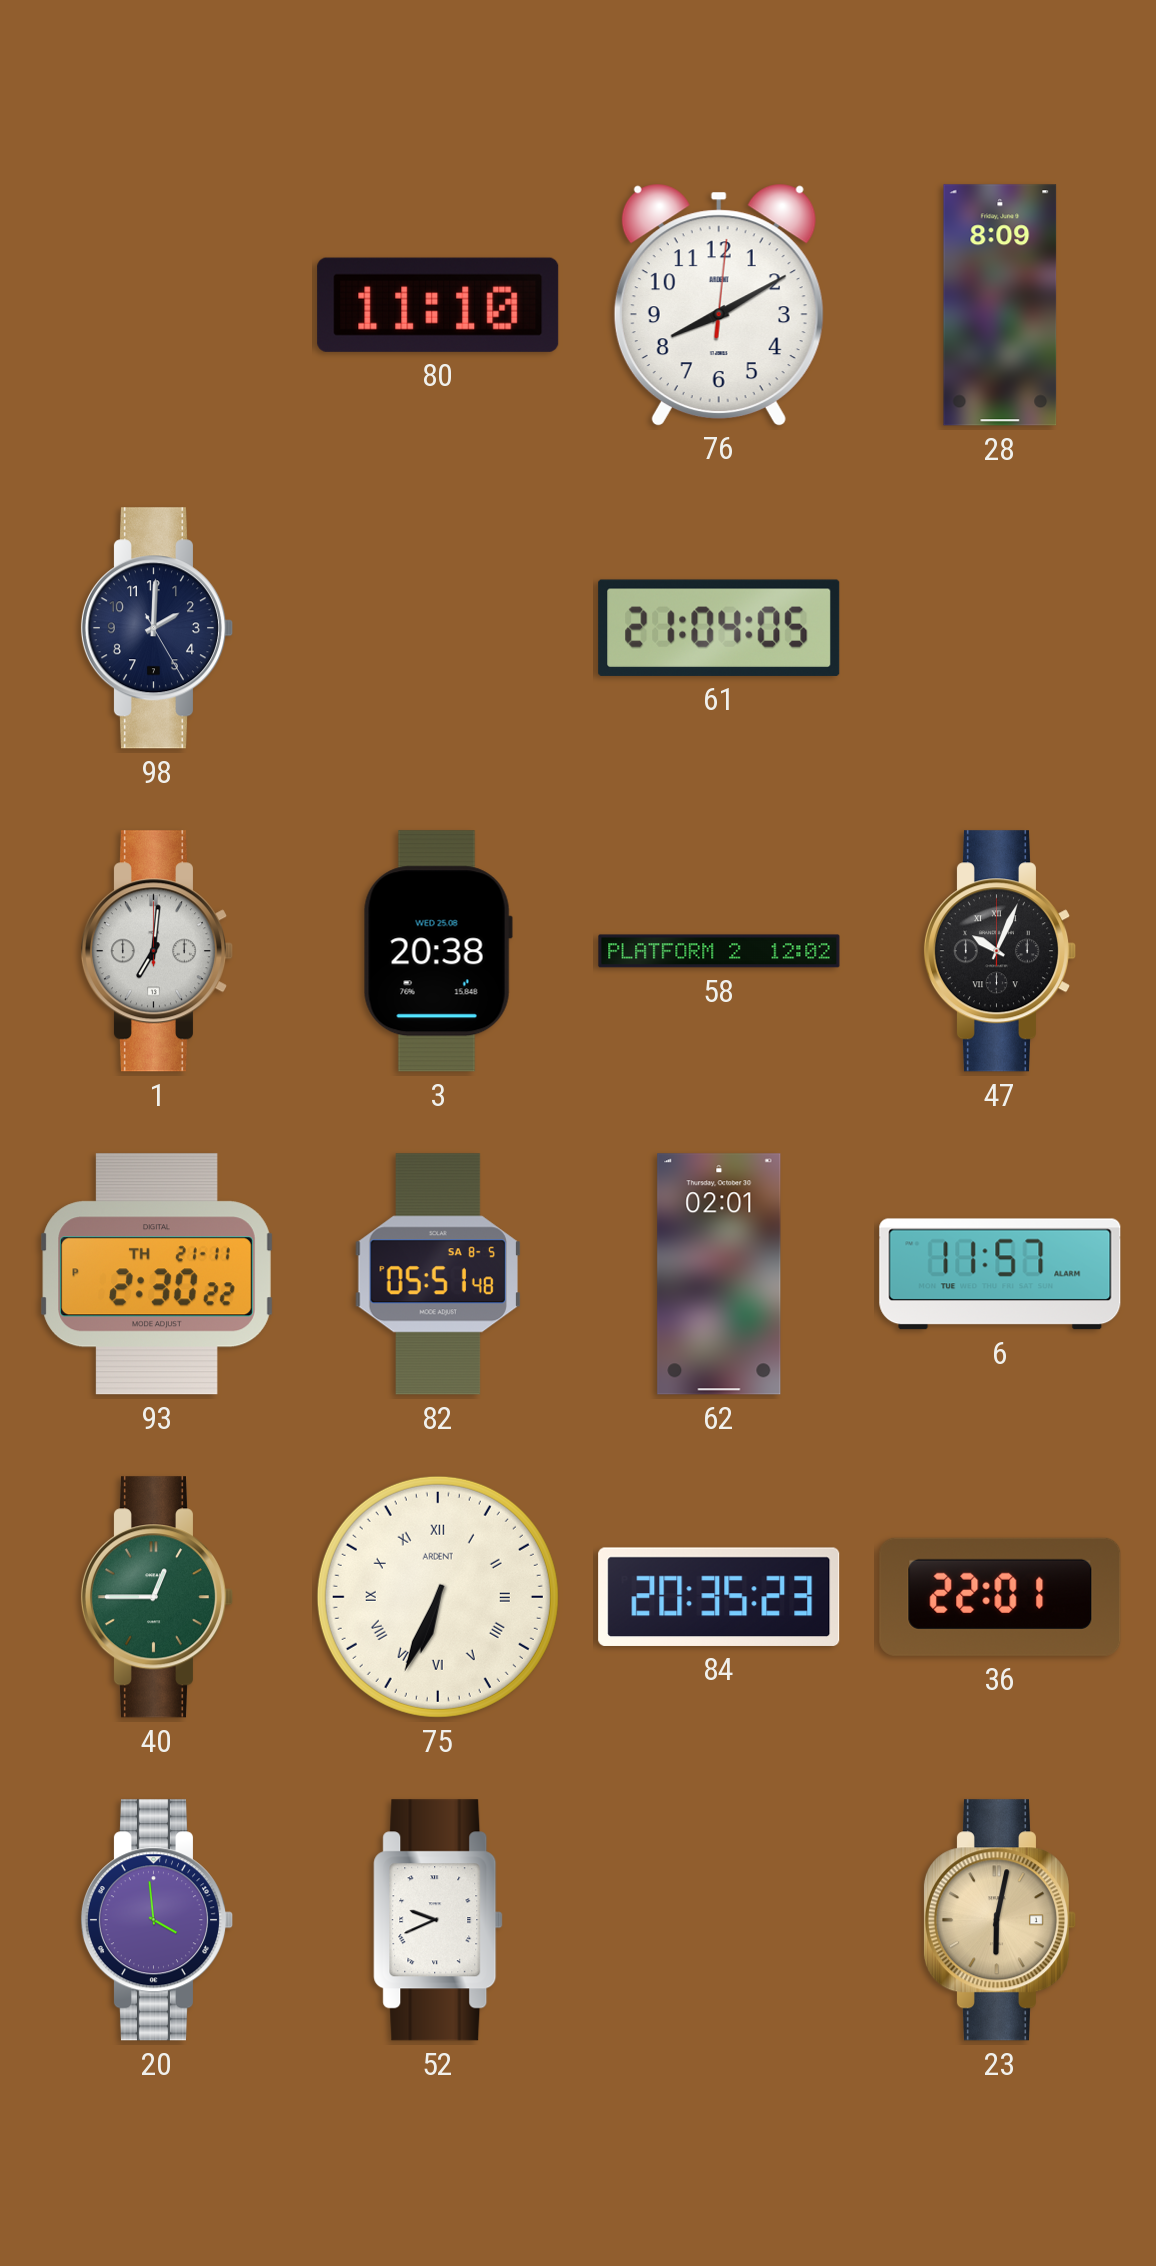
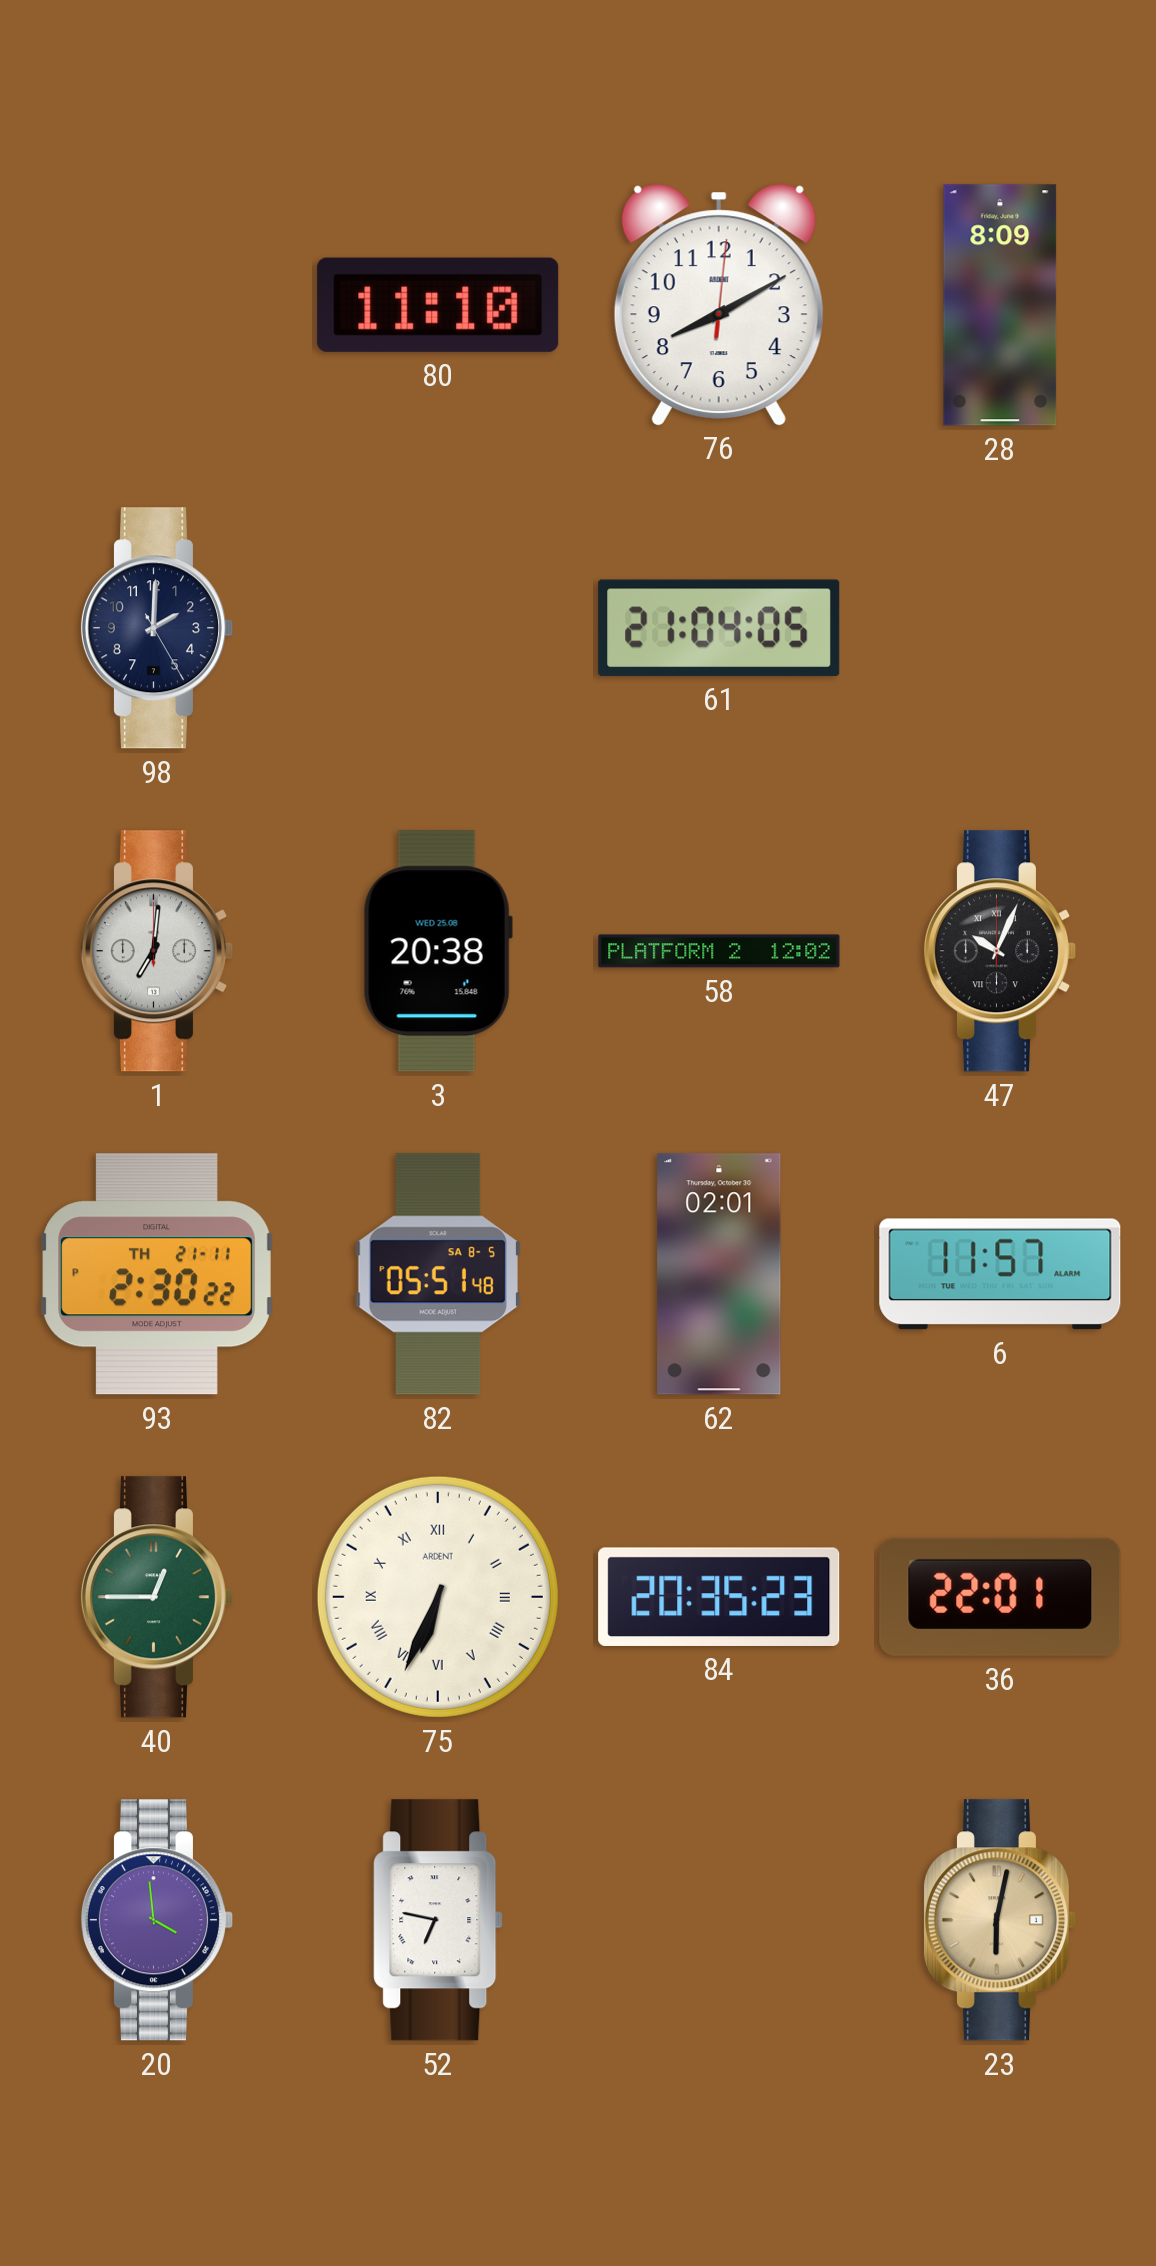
52: 9:41 -> 6:47 (438, 1920)
